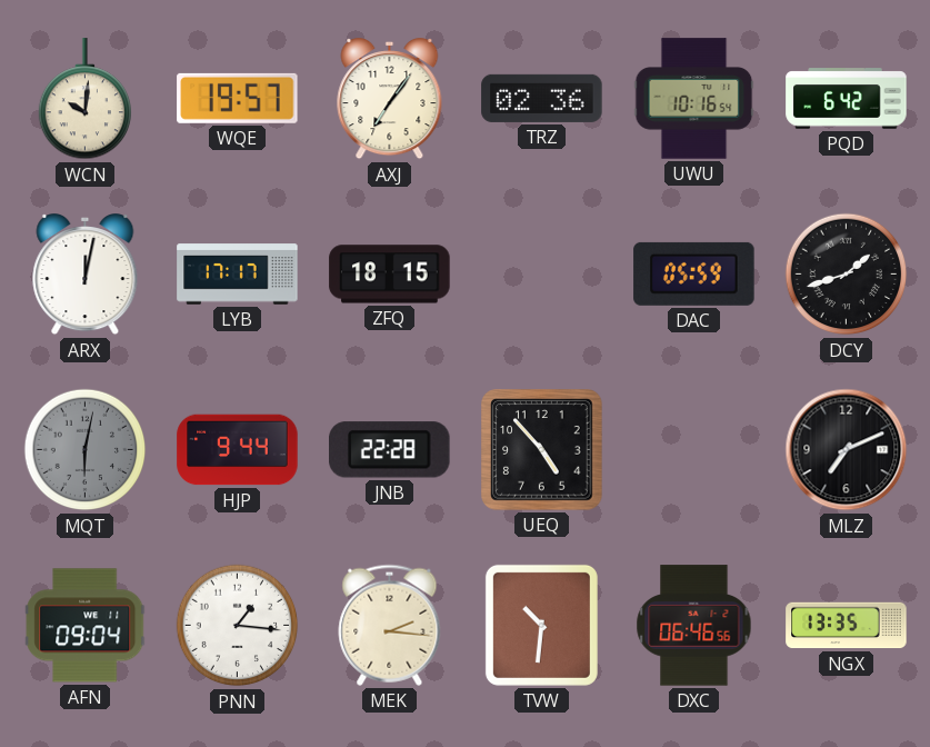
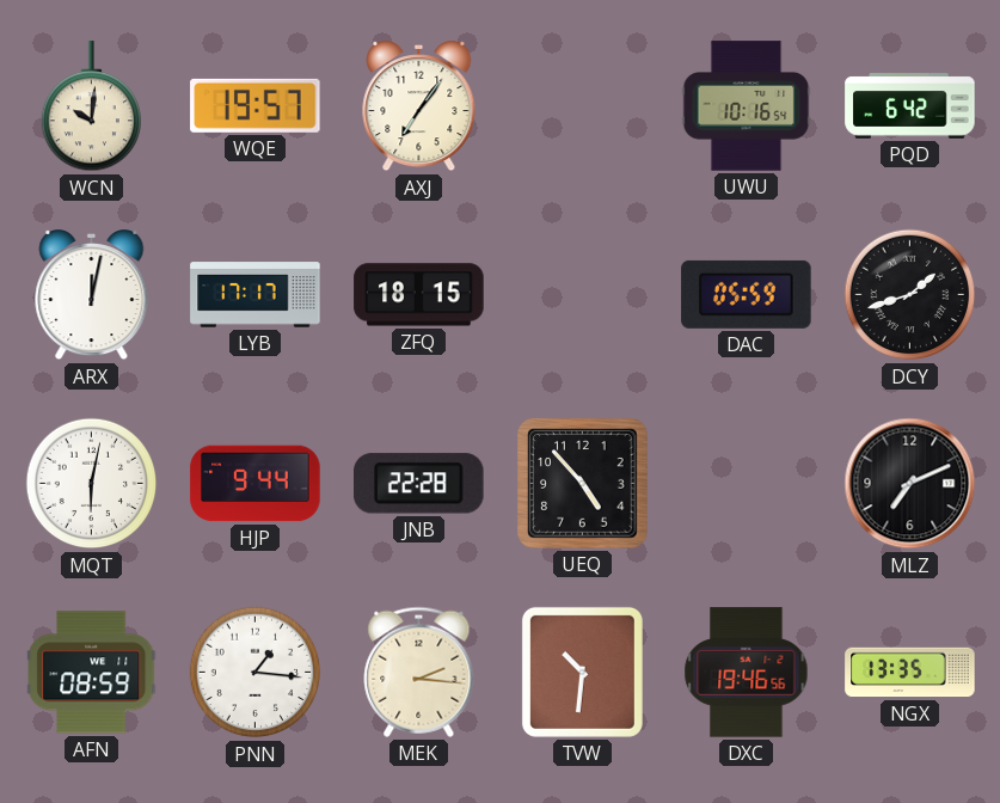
TRZ: 02:36 -> none (542, 98)
MQT dial: grey -> white (92, 484)
AFN: 09:04 -> 08:59 (92, 673)
DXC: 06:46 -> 19:46 (747, 673)
